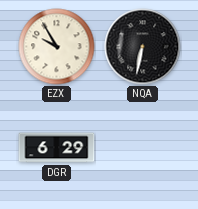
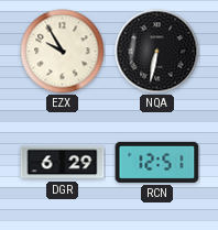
RCN: none -> 12:51 (157, 162)
